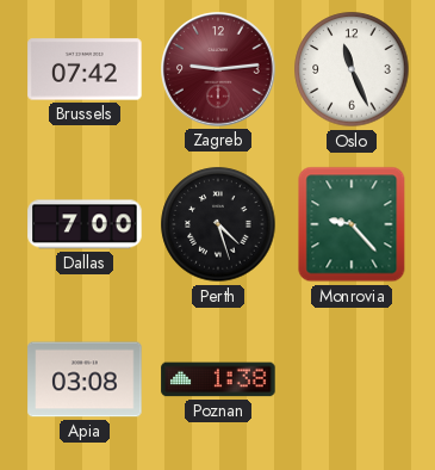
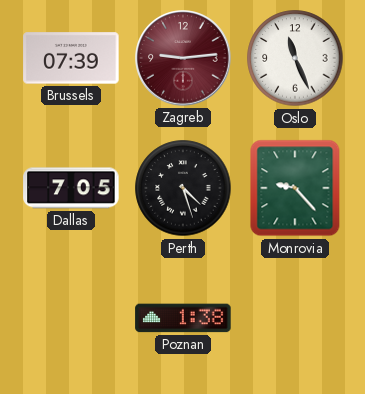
Brussels: 07:42 -> 07:39 (71, 58)
Dallas: 7:00 -> 7:05 (71, 188)
Apia: 03:08 -> none (85, 379)
